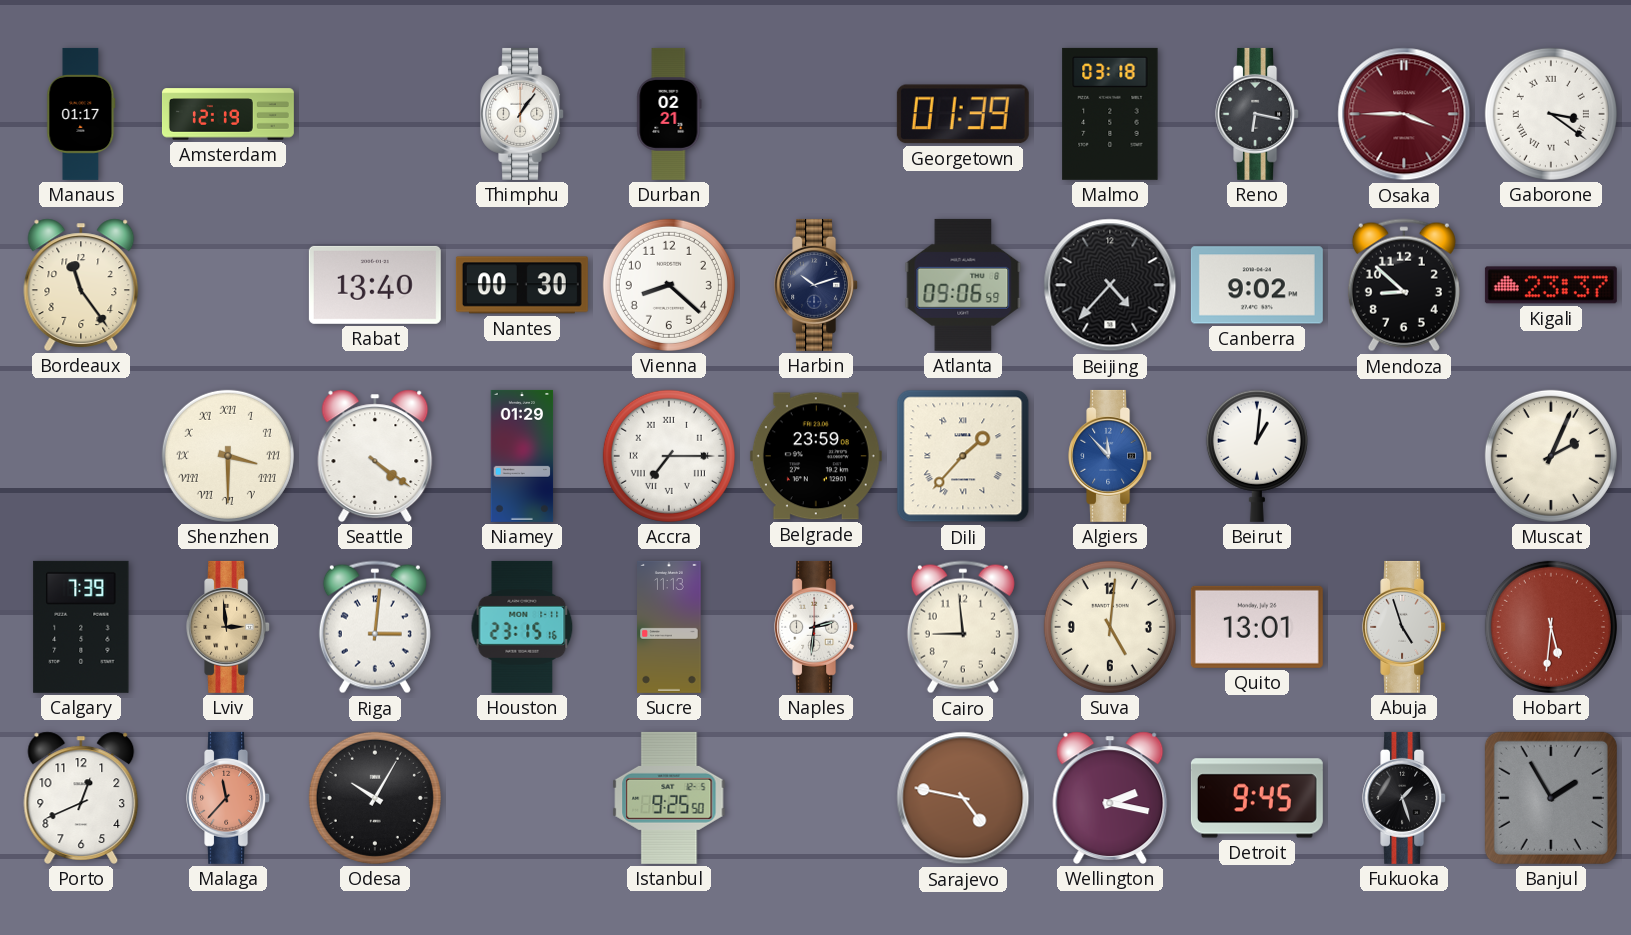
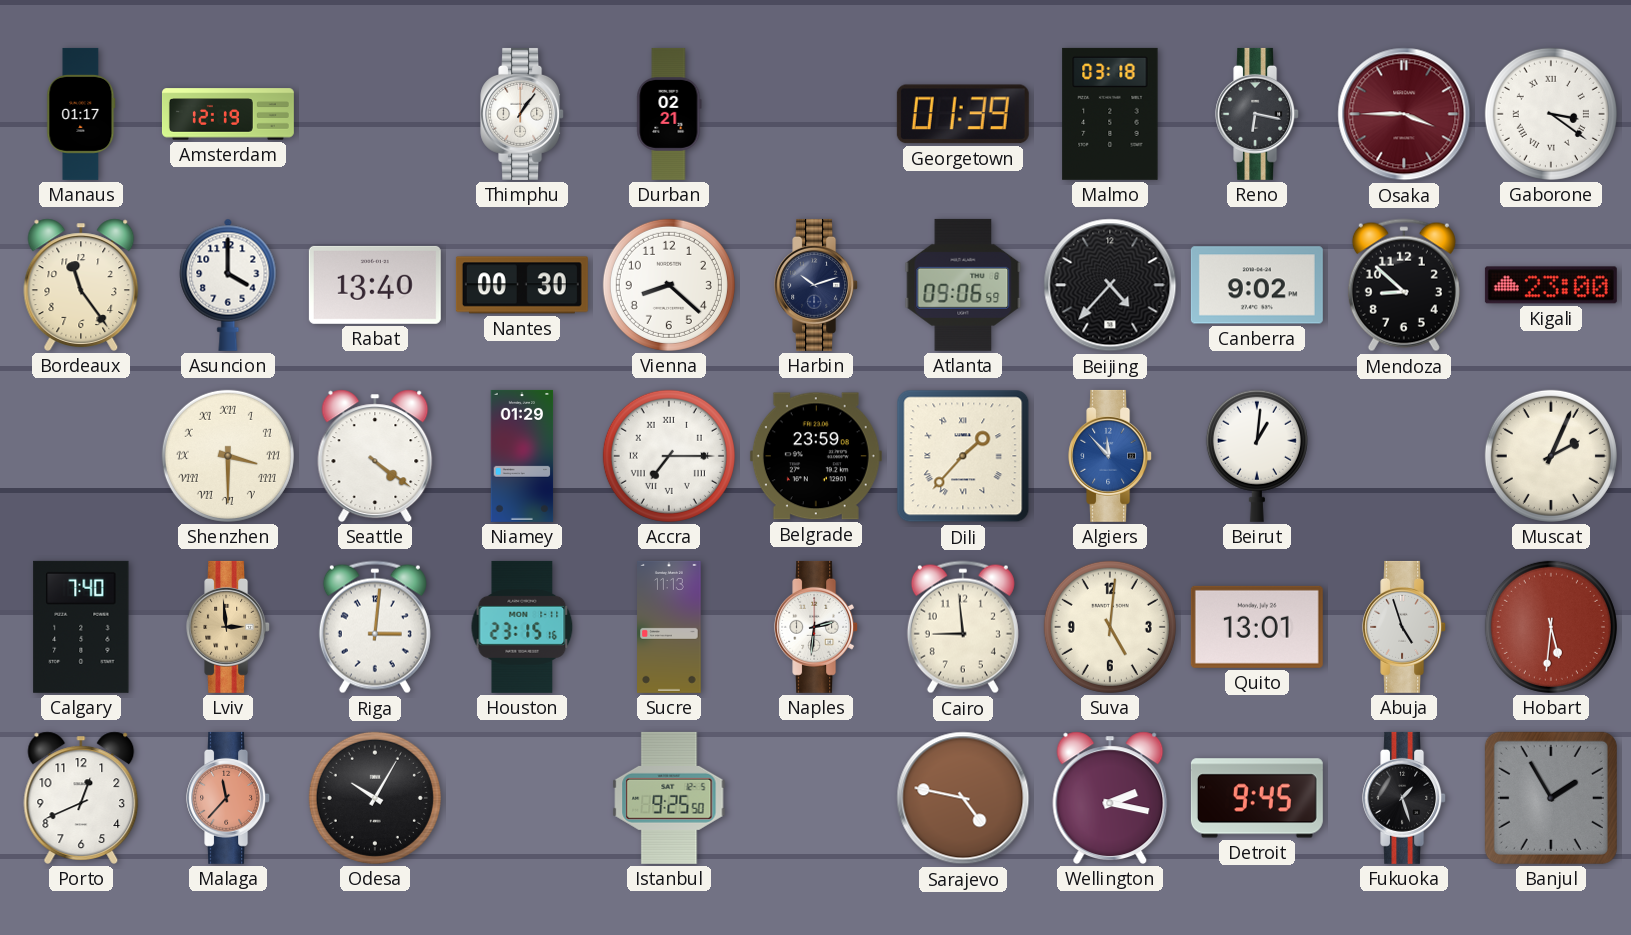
Asuncion: none -> 4:00 (228, 285)
Kigali: 23:37 -> 23:00 (1551, 285)
Calgary: 7:39 -> 7:40 (81, 627)
